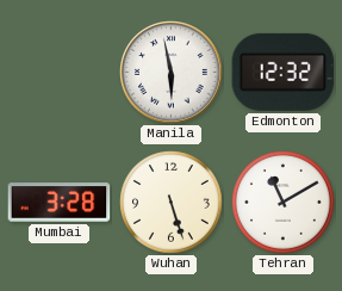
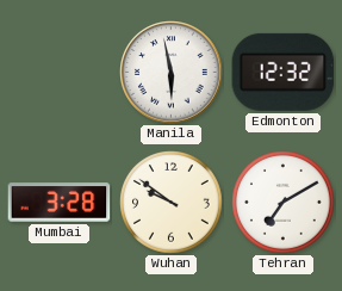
Wuhan: 5:27 -> 9:51 (172, 203)
Tehran: 11:10 -> 7:10 (284, 203)
